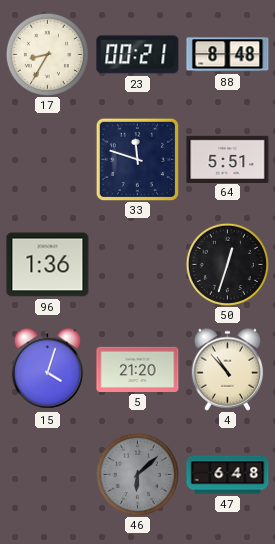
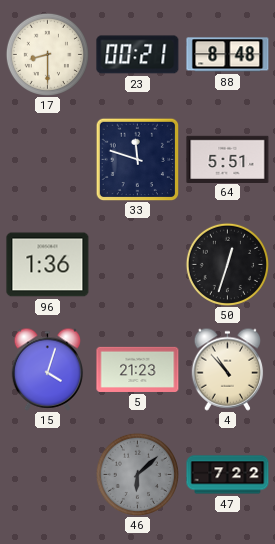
17: 8:35 -> 8:30 (47, 54)
5: 21:20 -> 21:23 (138, 369)
47: 6:48 -> 7:22 (228, 475)
